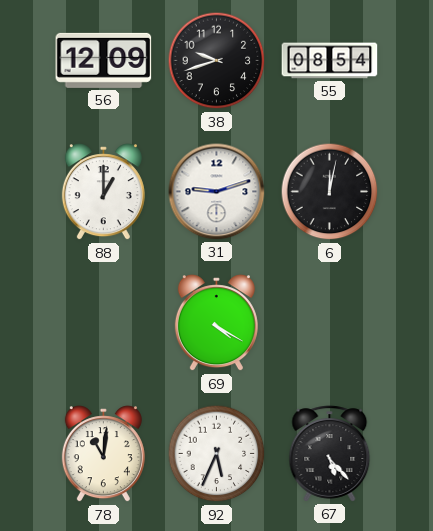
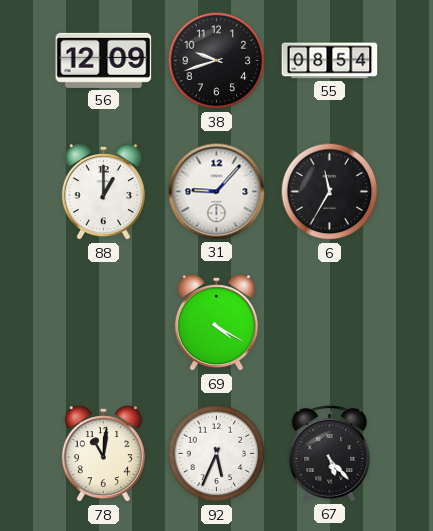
31: 9:12 -> 9:07 (217, 192)
6: 12:02 -> 11:35 (330, 192)
